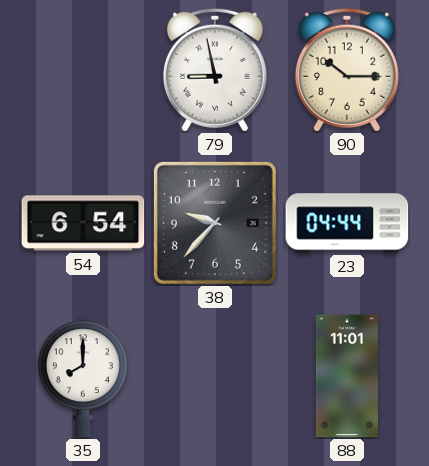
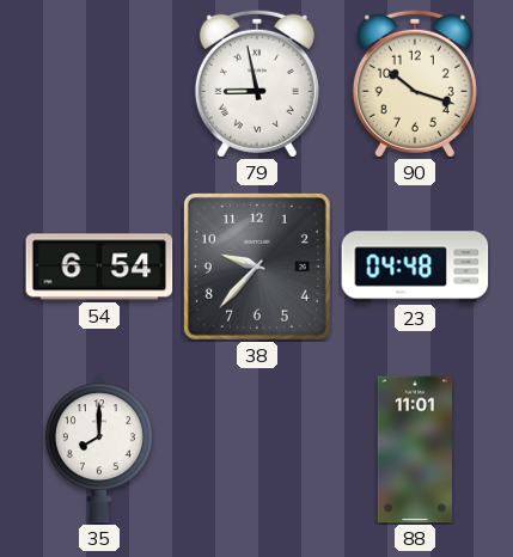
90: 10:15 -> 10:18 (415, 84)
23: 04:44 -> 04:48 (415, 267)
